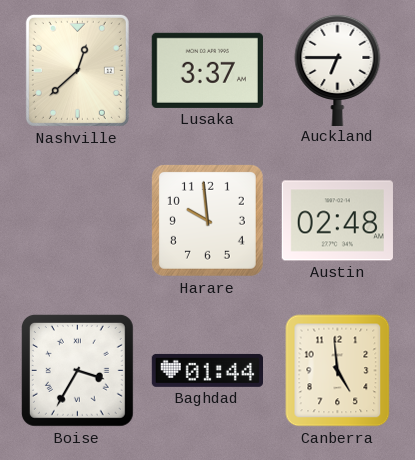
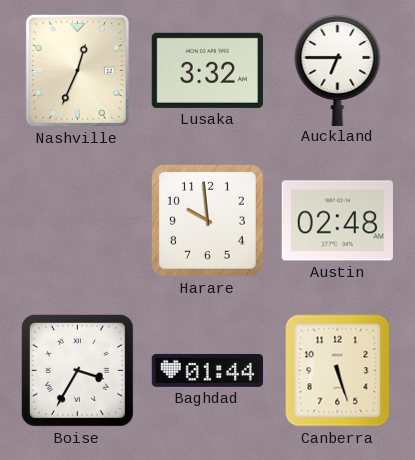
Nashville: 12:38 -> 12:34 (77, 70)
Lusaka: 3:37 -> 3:32 (207, 70)
Canberra: 4:59 -> 5:27 (338, 371)
